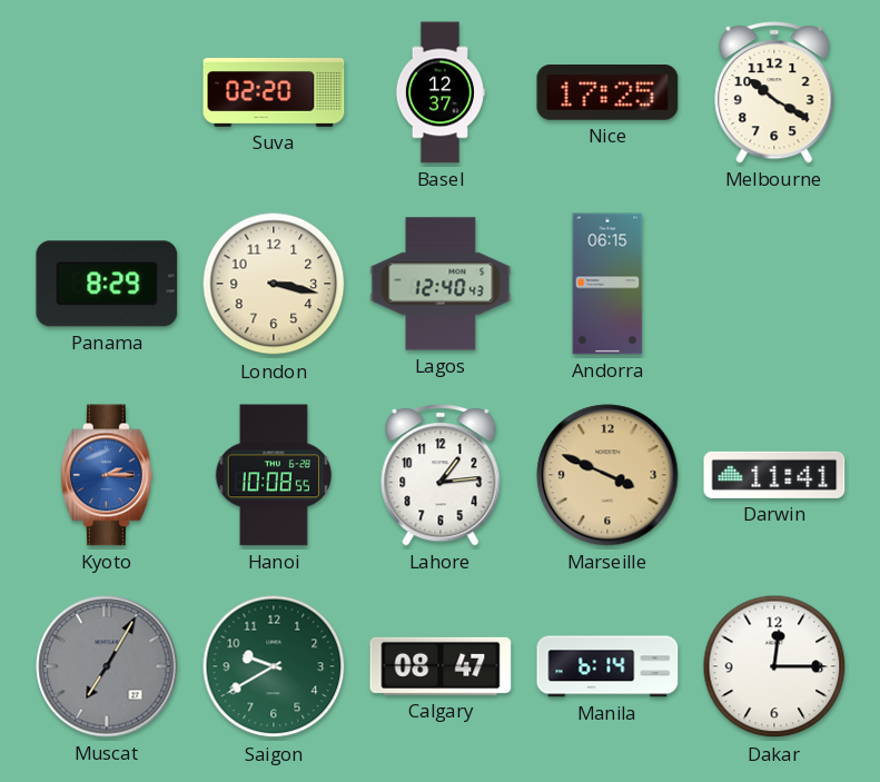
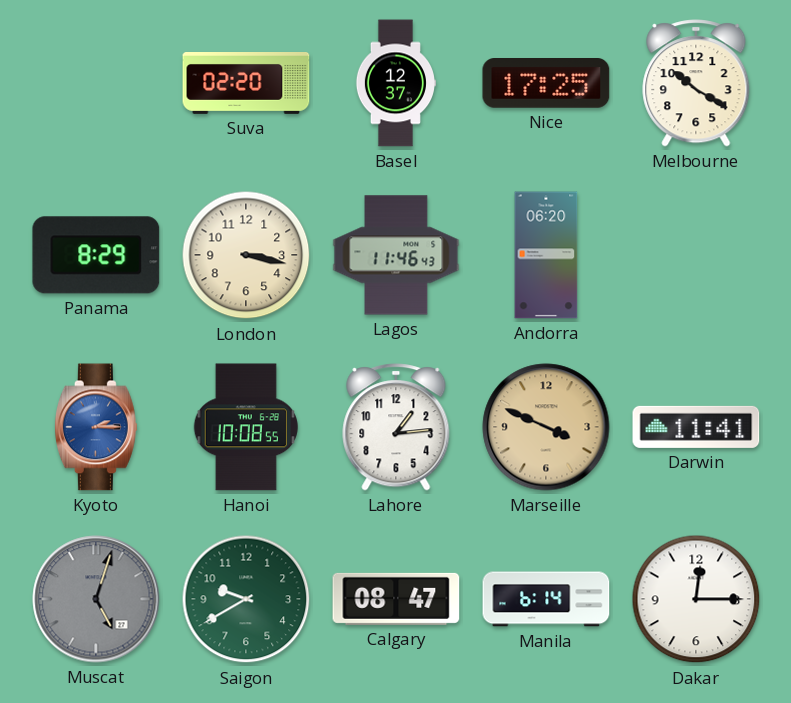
Lagos: 12:40 -> 11:46 (396, 255)
Andorra: 06:15 -> 06:20 (546, 255)
Muscat: 7:05 -> 5:03 (96, 599)
